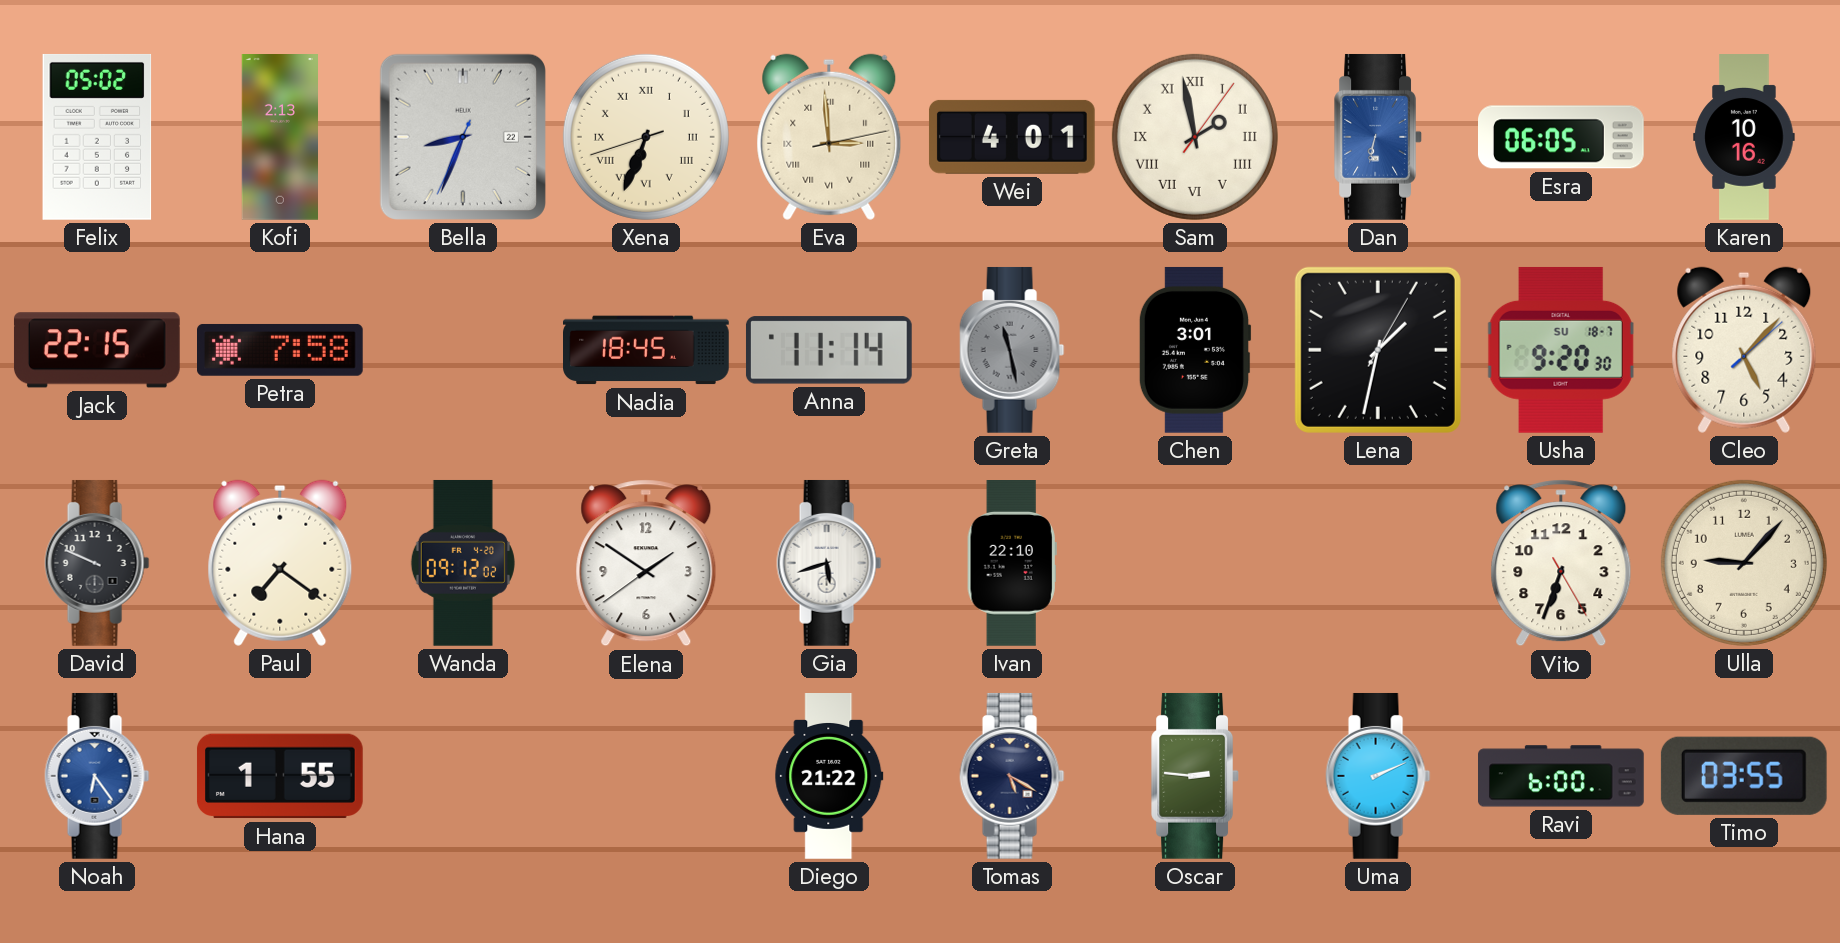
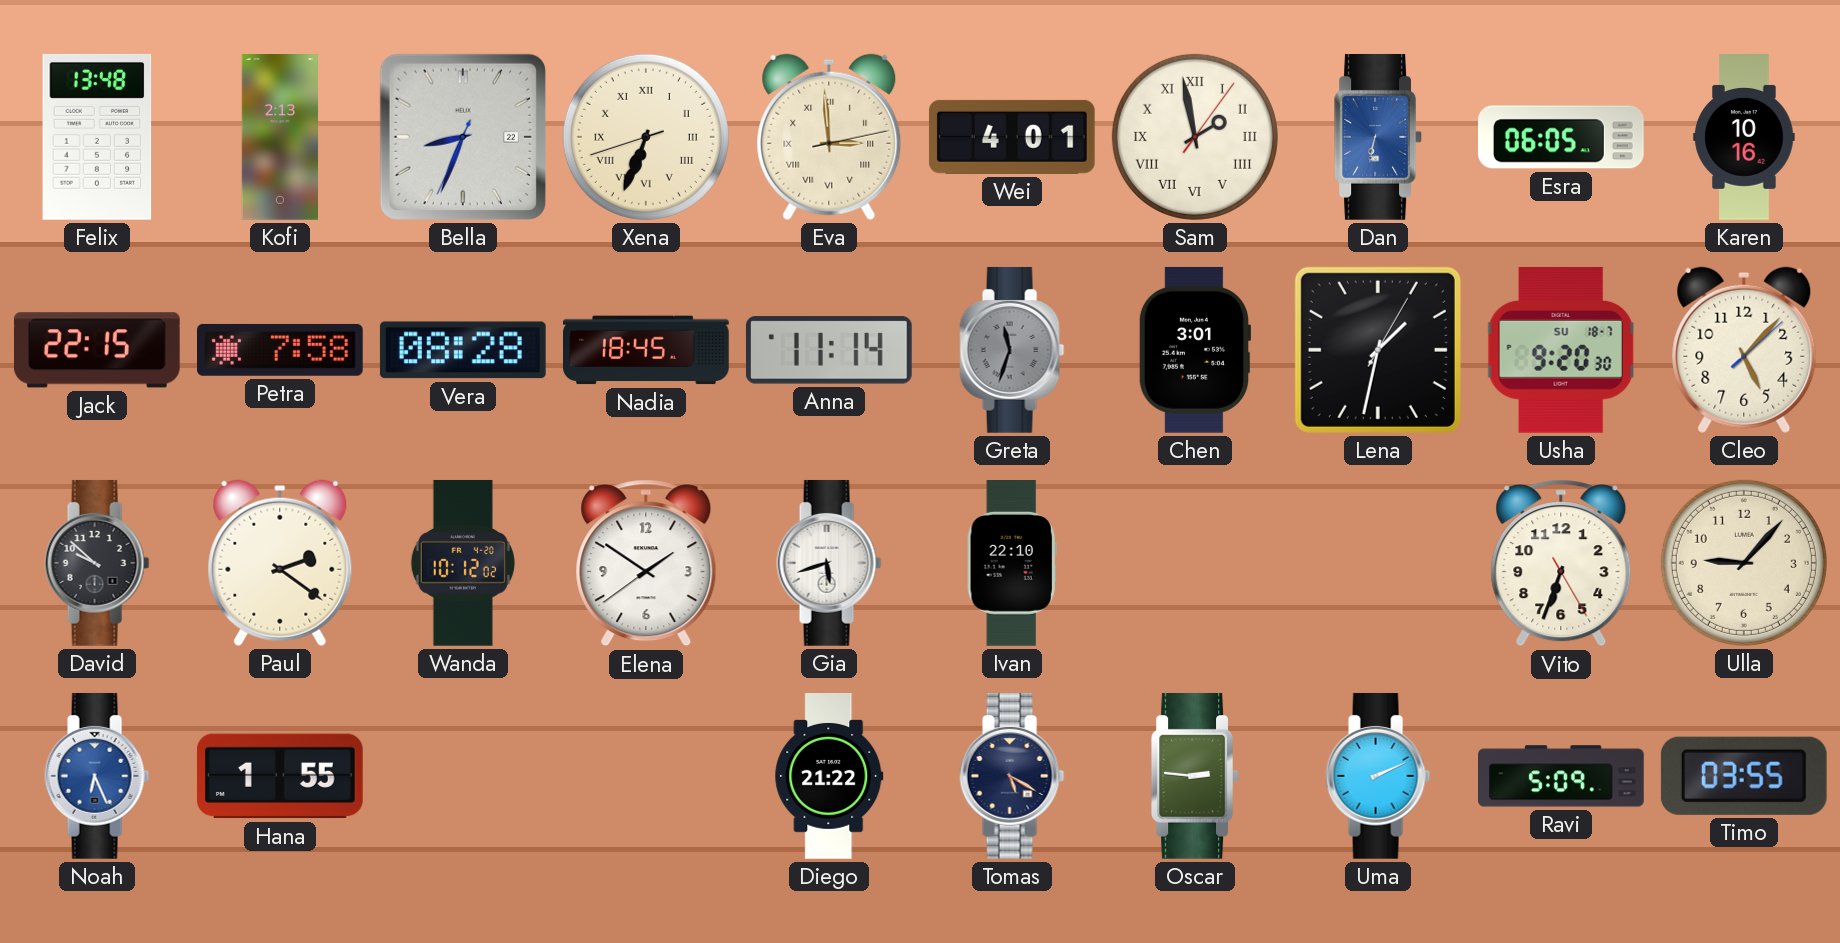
Felix: 05:02 -> 13:48 (97, 137)
Vera: none -> 08:28 (463, 350)
Greta: 11:28 -> 11:33 (1012, 350)
David: 9:49 -> 9:52 (97, 563)
Paul: 7:21 -> 2:21 (280, 563)
Wanda: 09:12 -> 10:12 (463, 563)
Noah: 6:24 -> 6:26 (97, 776)
Ravi: 6:00 -> 5:09 (1562, 776)
